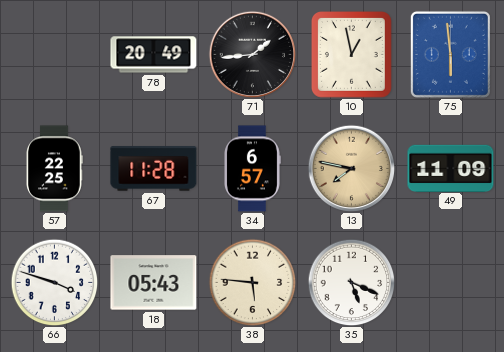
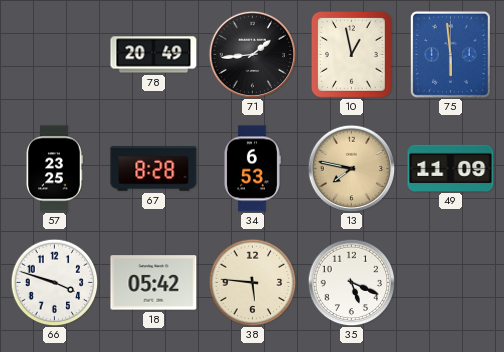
57: 22:25 -> 23:25 (54, 169)
67: 11:28 -> 8:28 (154, 169)
34: 6:57 -> 6:53 (253, 169)
18: 05:43 -> 05:42 (154, 283)
